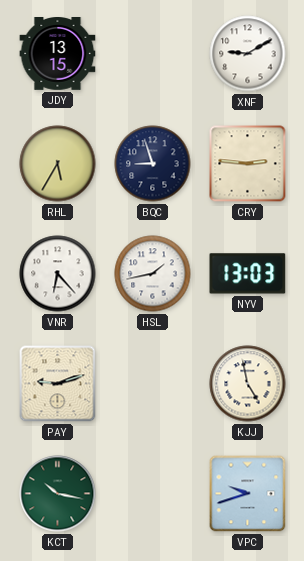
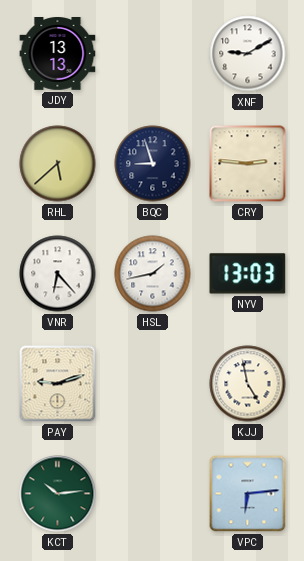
JDY: 13:15 -> 13:13 (58, 54)
RHL: 5:35 -> 5:38 (58, 164)
KCT: 10:17 -> 10:14 (58, 494)
VPC: 9:42 -> 6:14 (248, 494)
